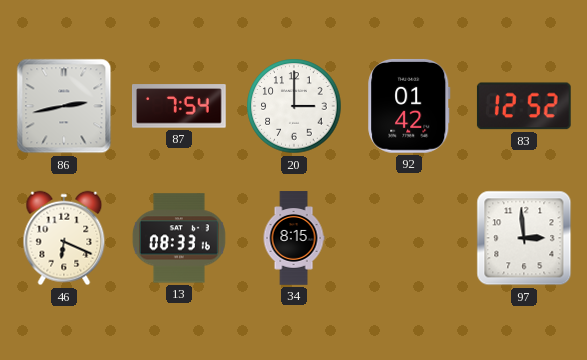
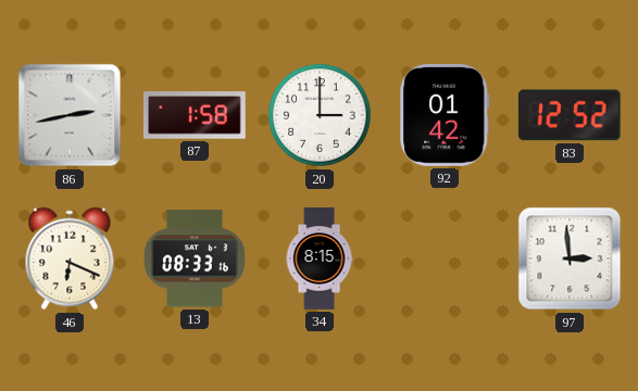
87: 7:54 -> 1:58 (196, 115)
